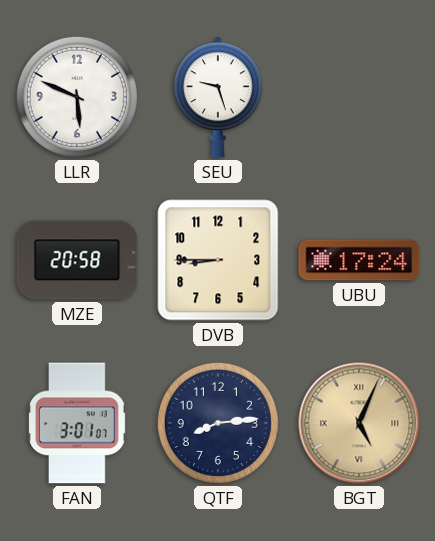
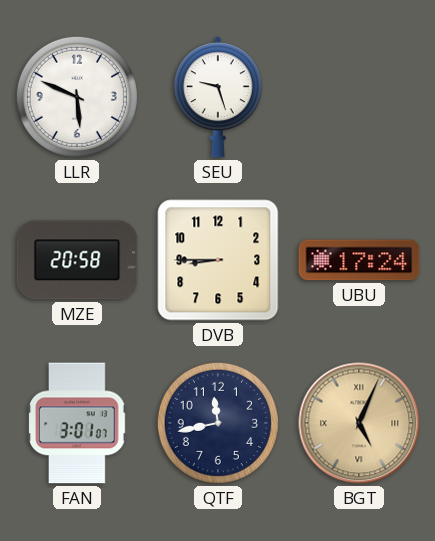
QTF: 8:14 -> 11:43 (218, 423)
